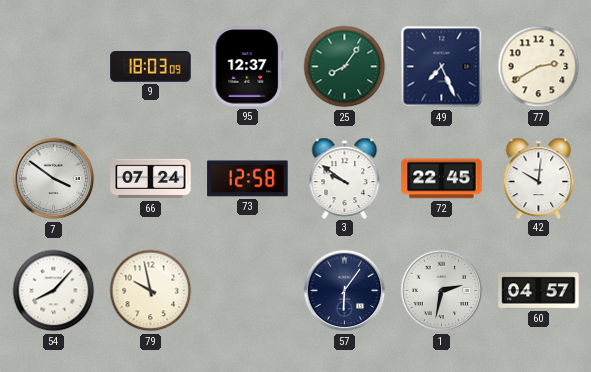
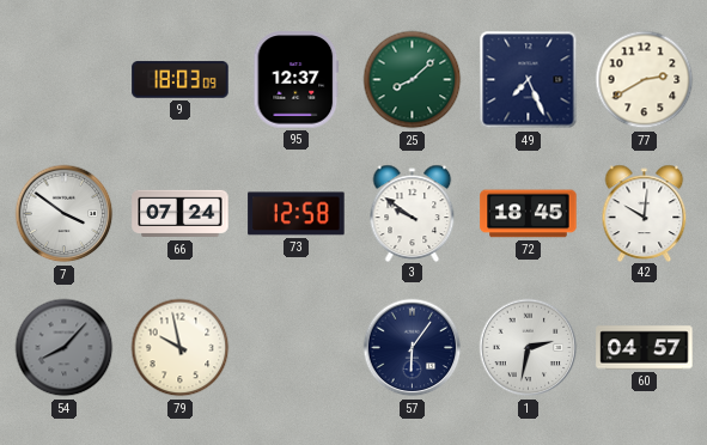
25: 8:06 -> 8:08 (413, 80)
72: 22:45 -> 18:45 (529, 214)
54 dial: white -> grey (65, 348)
